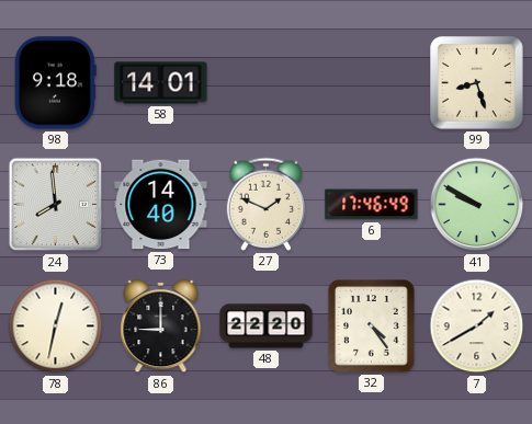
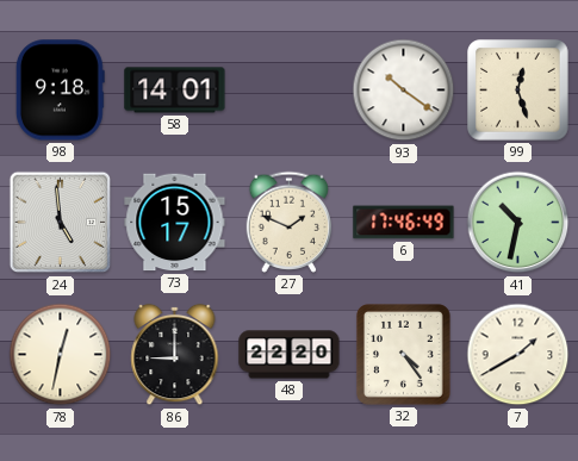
93: none -> 10:21 (404, 91)
99: 8:27 -> 12:27 (518, 91)
24: 7:59 -> 4:59 (61, 223)
73: 14:40 -> 15:17 (175, 223)
41: 9:50 -> 10:32 (518, 223)
